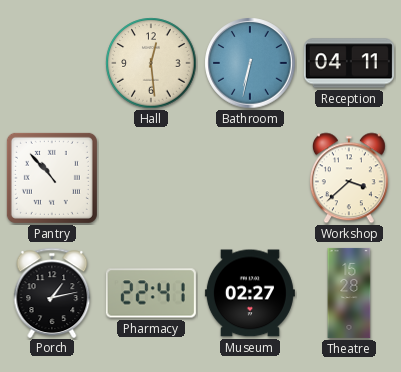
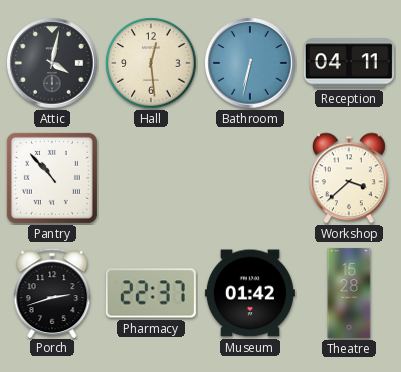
Attic: none -> 4:02 (52, 63)
Porch: 1:13 -> 2:42 (52, 292)
Pharmacy: 22:41 -> 22:37 (151, 293)
Museum: 02:27 -> 01:42 (250, 293)
